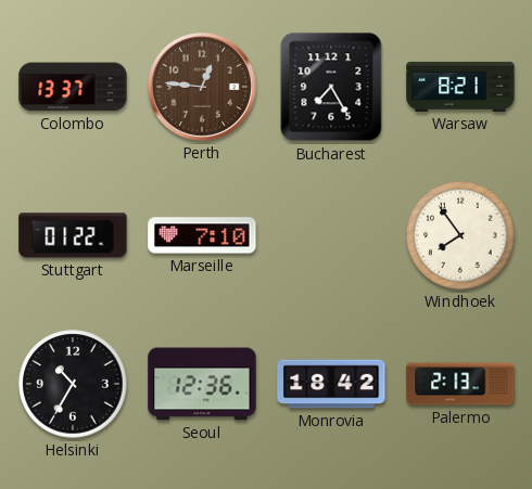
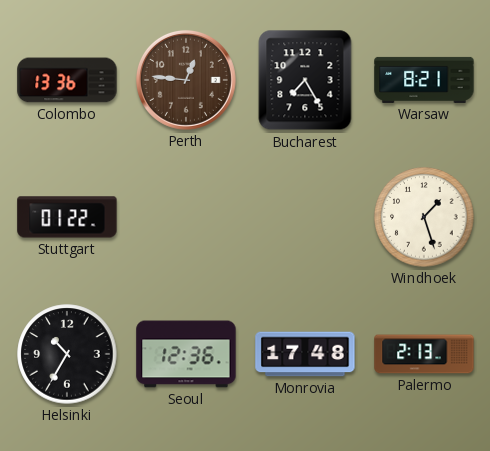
Colombo: 13:37 -> 13:36 (67, 80)
Marseille: 7:10 -> none (202, 235)
Windhoek: 7:54 -> 1:27 (424, 217)
Monrovia: 18:42 -> 17:48 (305, 354)
